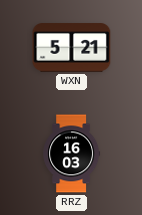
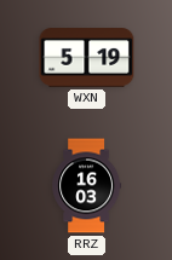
WXN: 5:21 -> 5:19 (87, 58)
